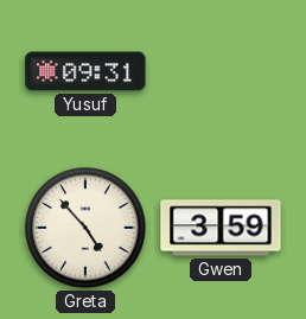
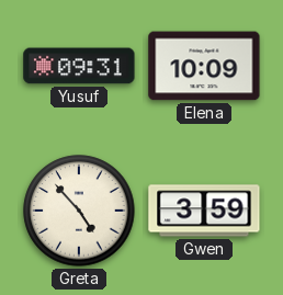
Elena: none -> 10:09 (204, 66)
